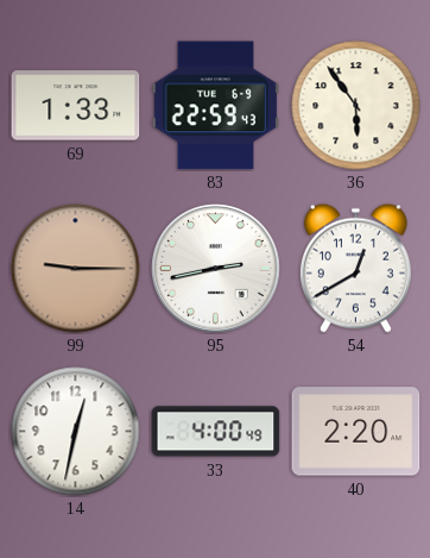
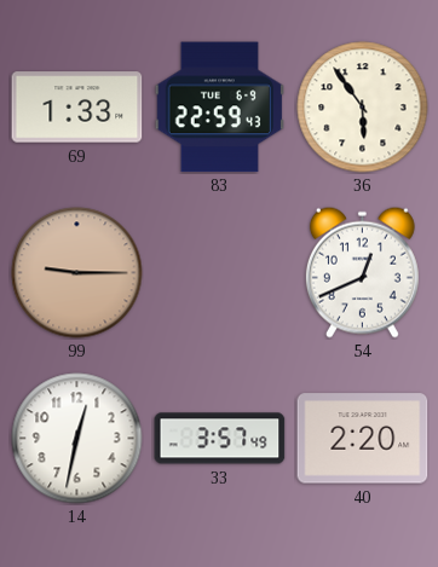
95: 2:43 -> none (216, 269)
54: 12:40 -> 12:41 (362, 272)
33: 4:00 -> 3:57 (220, 439)
